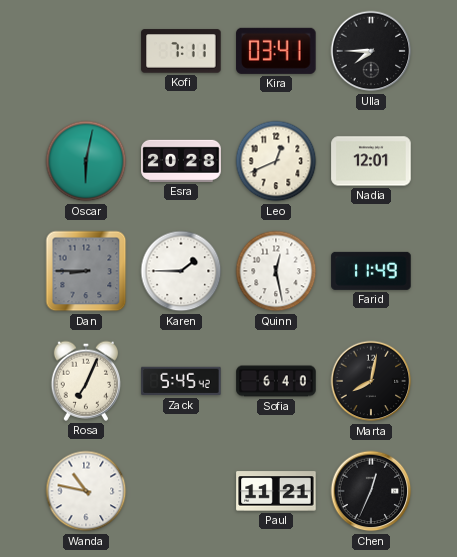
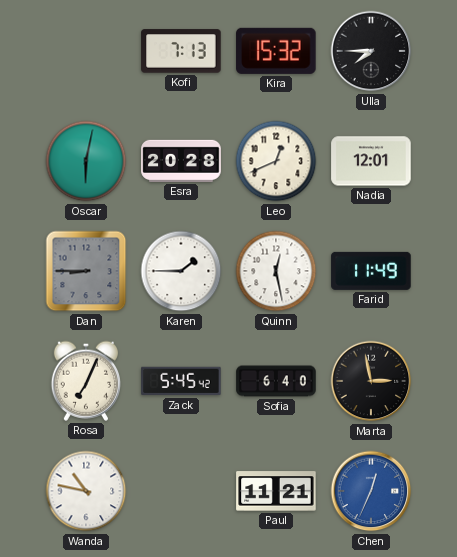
Kofi: 7:11 -> 7:13 (181, 51)
Kira: 03:41 -> 15:32 (276, 51)
Marta: 8:02 -> 2:58 (371, 381)
Chen dial: black -> blue (371, 491)
